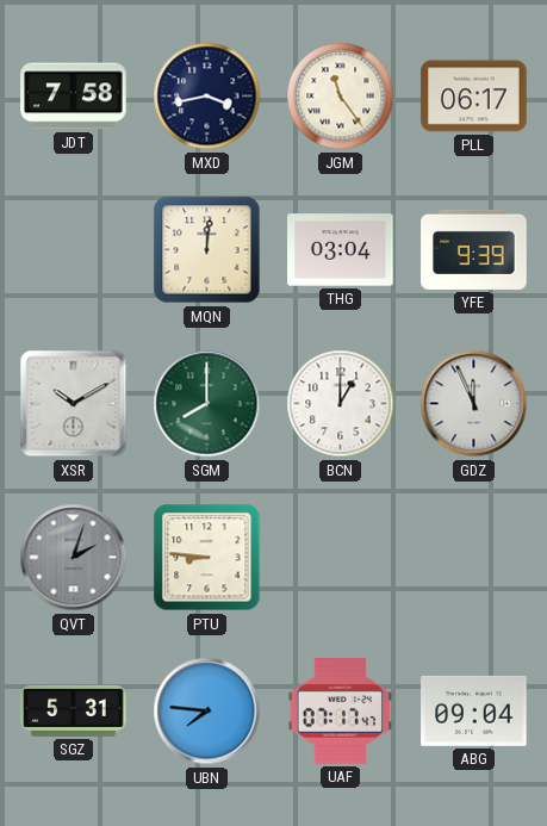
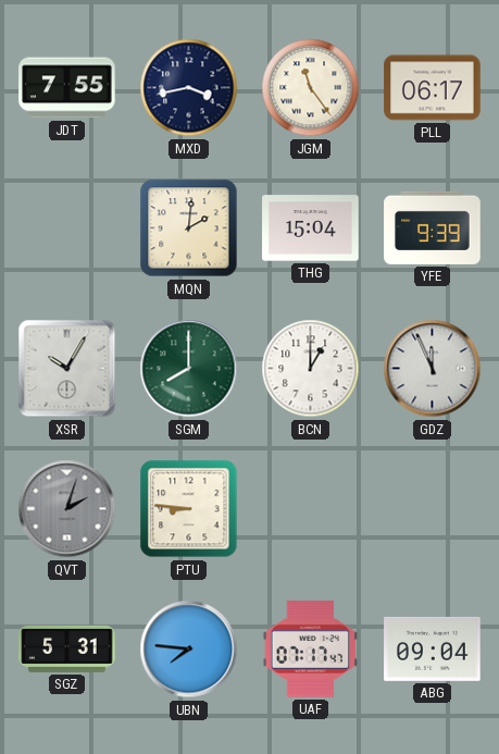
JDT: 7:58 -> 7:55 (67, 88)
MQN: 12:01 -> 2:01 (189, 228)
THG: 03:04 -> 15:04 (311, 228)
XSR: 10:10 -> 10:05 (67, 369)
